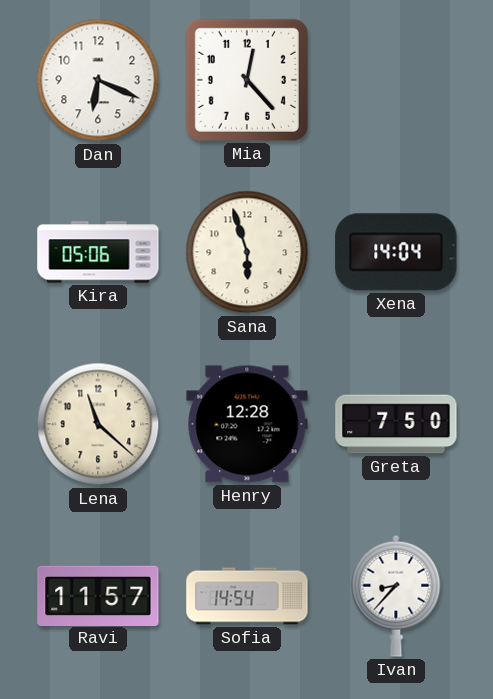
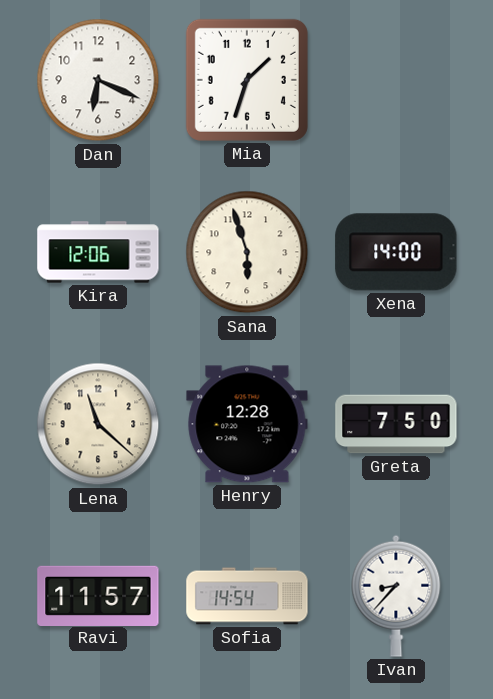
Mia: 12:23 -> 1:33 (247, 80)
Kira: 05:06 -> 12:06 (98, 252)
Xena: 14:04 -> 14:00 (396, 252)
